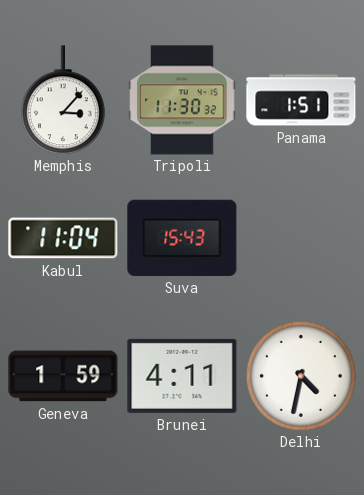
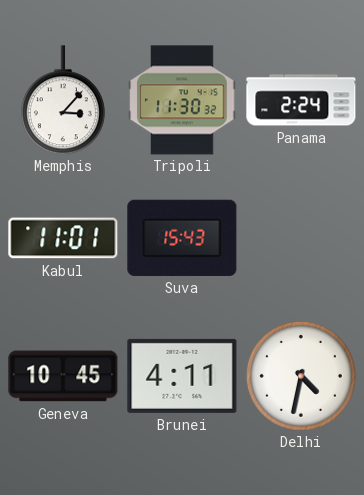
Panama: 1:51 -> 2:24 (301, 100)
Kabul: 11:04 -> 11:01 (63, 238)
Geneva: 1:59 -> 10:45 (63, 376)
